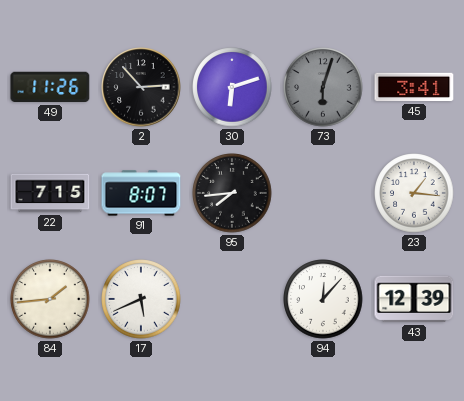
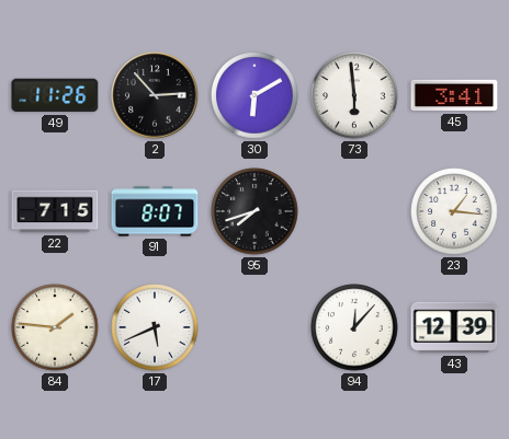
30: 6:12 -> 6:10 (255, 95)
73: 6:03 -> 5:59 (354, 95)
73 dial: grey -> white (354, 95)
95: 7:44 -> 7:42 (255, 211)
84: 1:44 -> 1:46 (55, 327)
